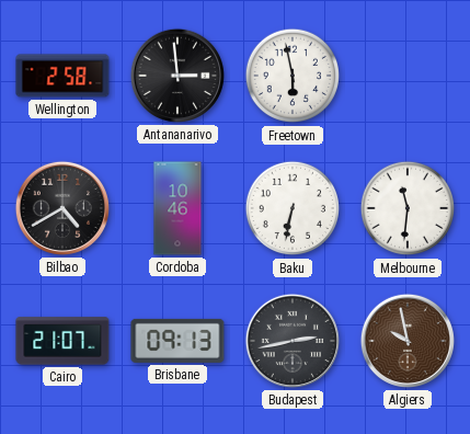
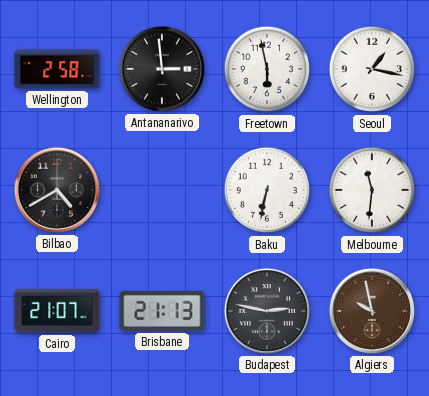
Seoul: none -> 1:17 (372, 69)
Cordoba: 10:46 -> none (177, 208)
Brisbane: 09:13 -> 21:13 (162, 311)
Budapest: 2:43 -> 2:47 (267, 311)
